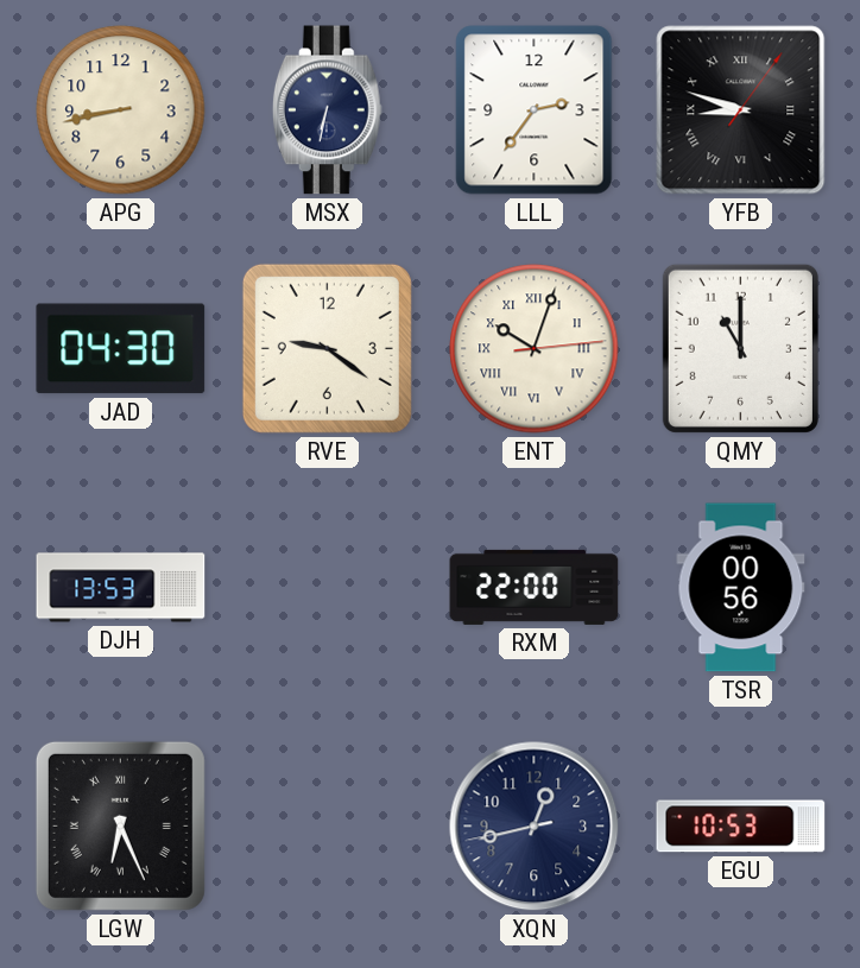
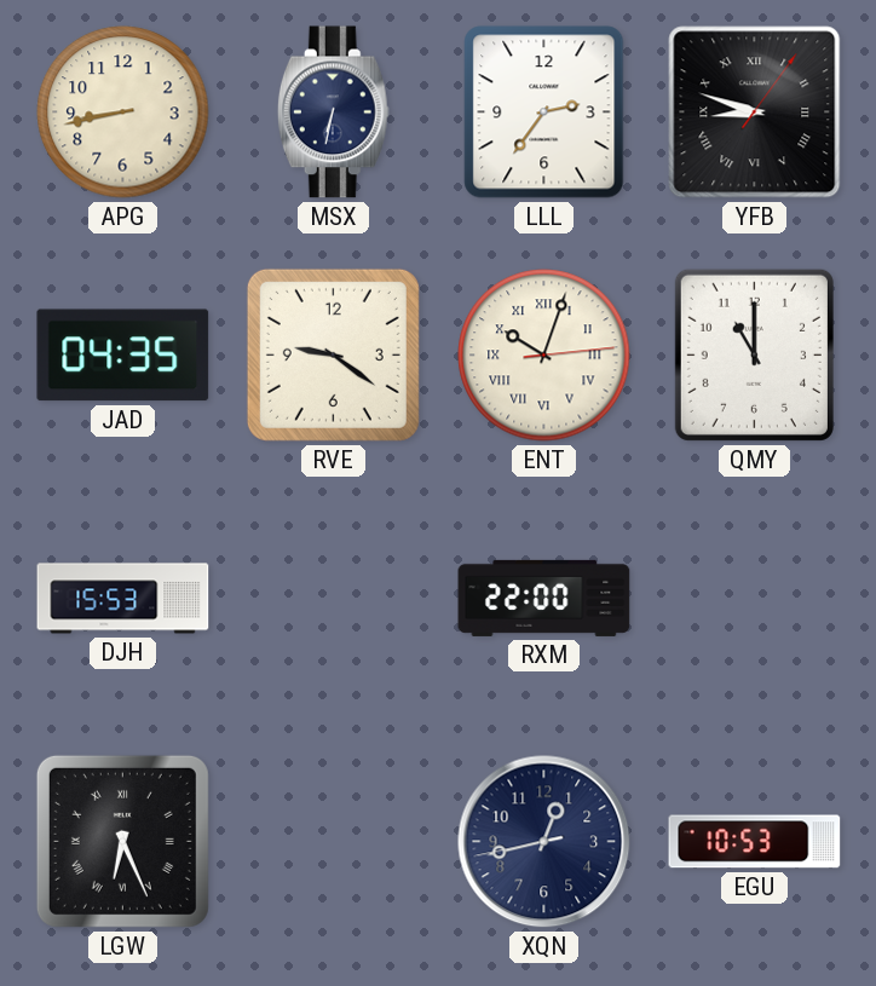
JAD: 04:30 -> 04:35 (123, 356)
DJH: 13:53 -> 15:53 (123, 599)
TSR: 00:56 -> none (741, 588)
